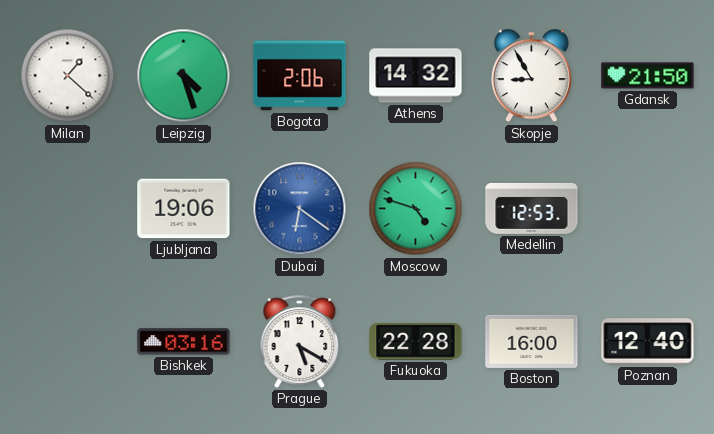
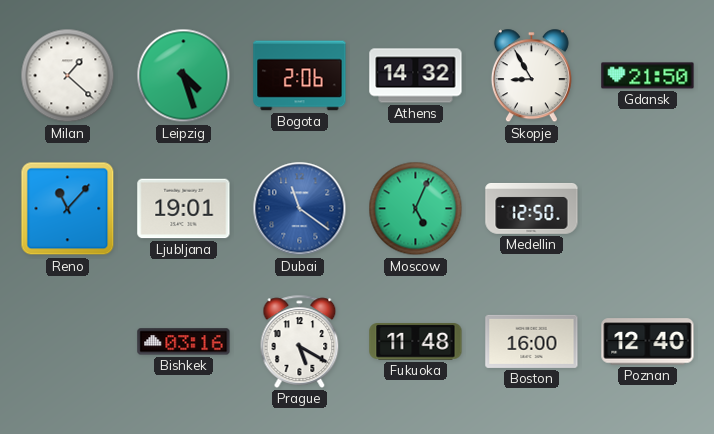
Reno: none -> 11:07 (68, 209)
Ljubljana: 19:06 -> 19:01 (184, 209)
Dubai: 6:21 -> 11:21 (300, 209)
Moscow: 4:48 -> 5:04 (416, 209)
Medellin: 12:53 -> 12:50 (532, 209)
Fukuoka: 22:28 -> 11:48 (416, 342)
